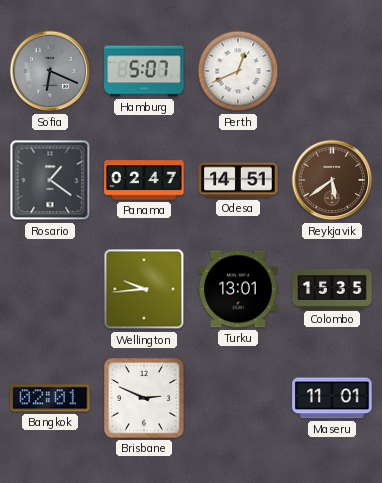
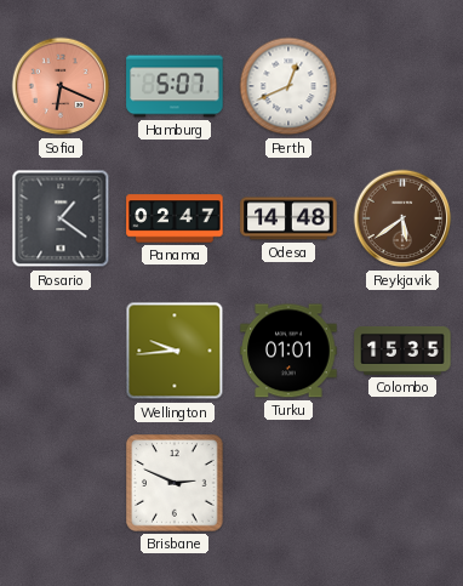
Sofia dial: grey -> salmon (61, 86)
Odesa: 14:51 -> 14:48 (288, 218)
Turku: 13:01 -> 01:01 (288, 351)
Bangkok: 02:01 -> none (50, 398)
Maseru: 11:01 -> none (332, 398)
